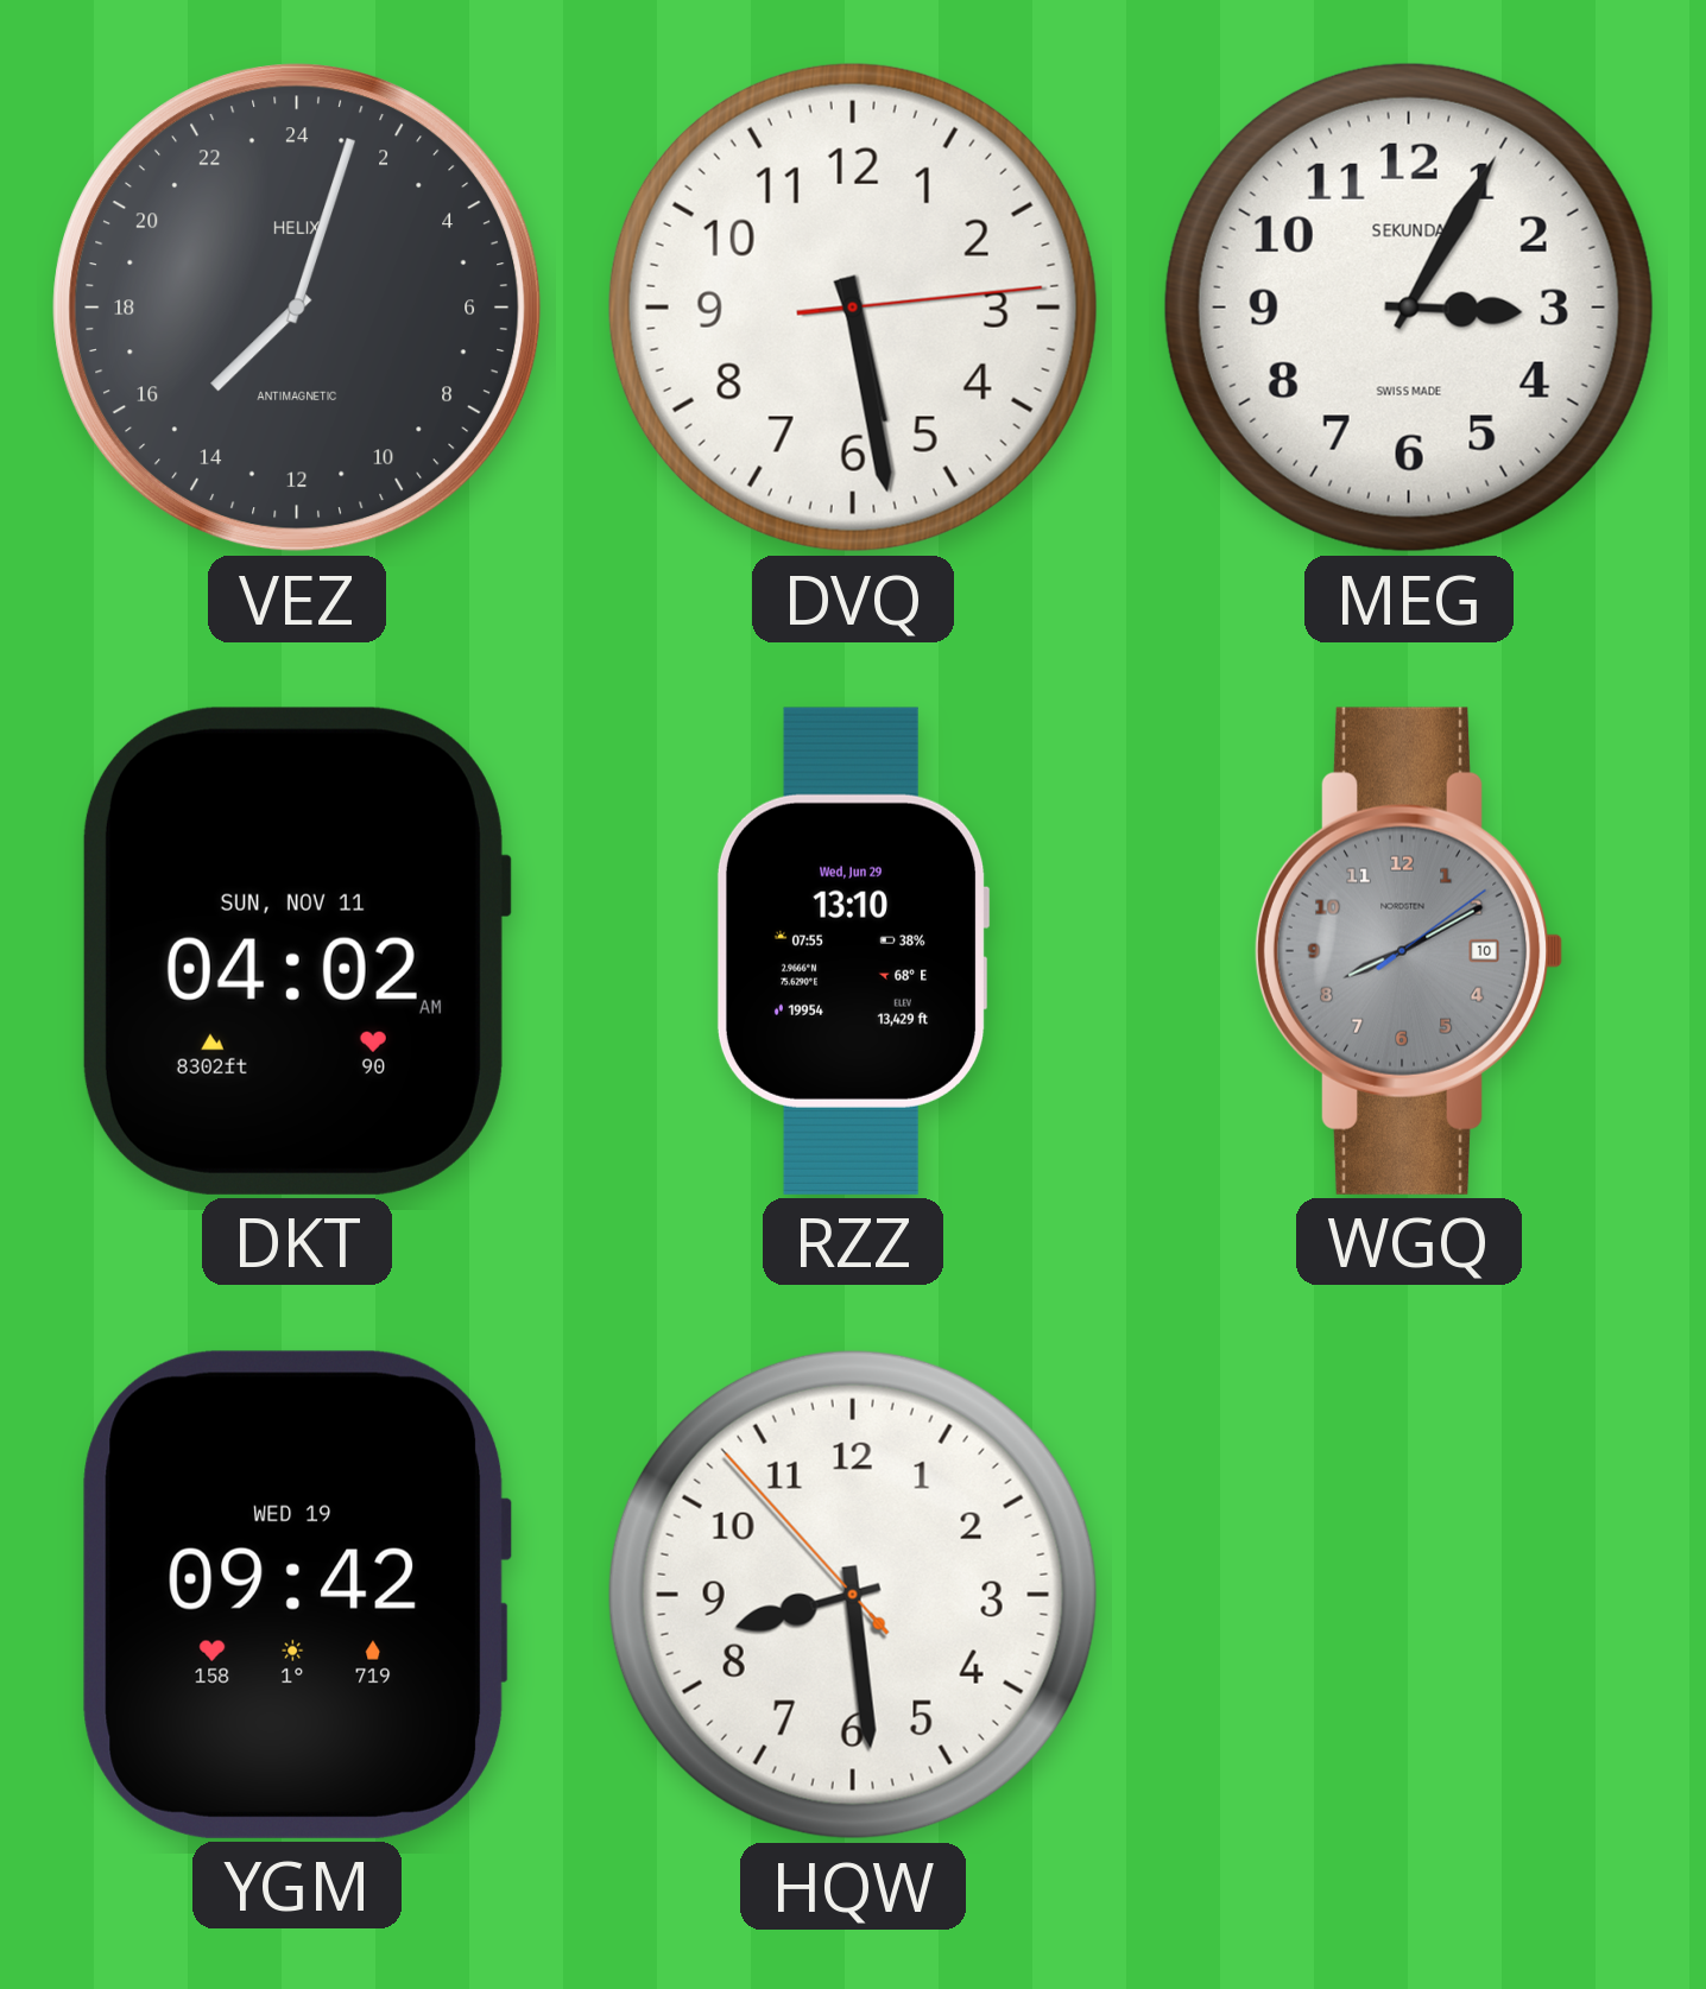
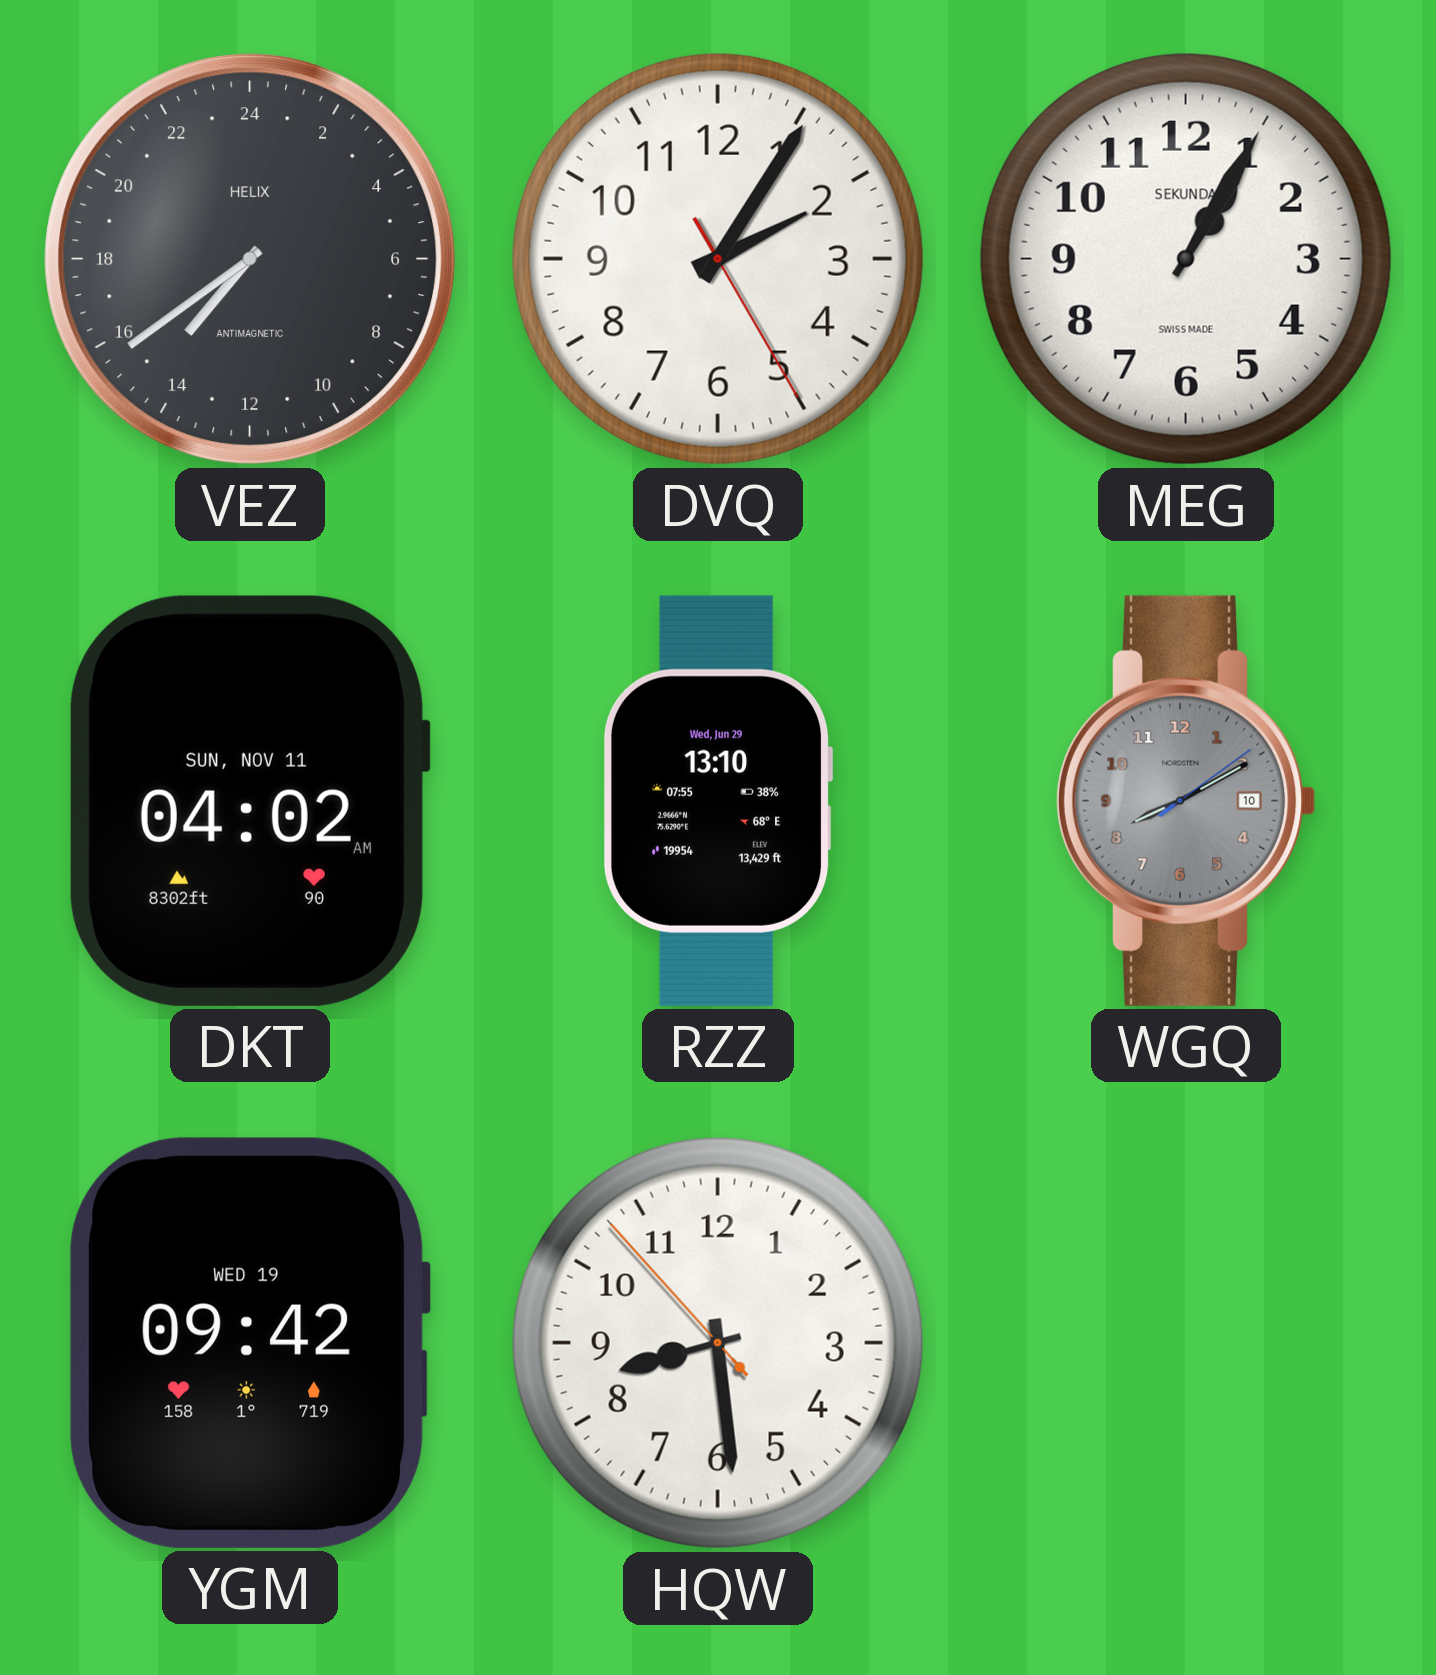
VEZ: 15:03 -> 14:39 (250, 259)
DVQ: 5:28 -> 2:05 (718, 259)
MEG: 3:05 -> 1:05 (1186, 259)
